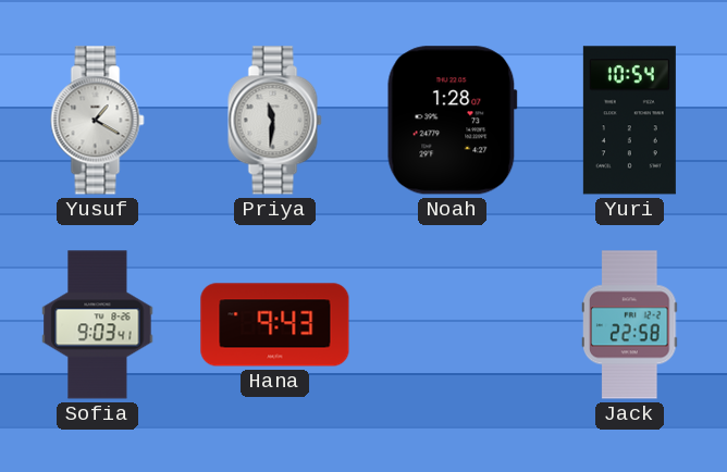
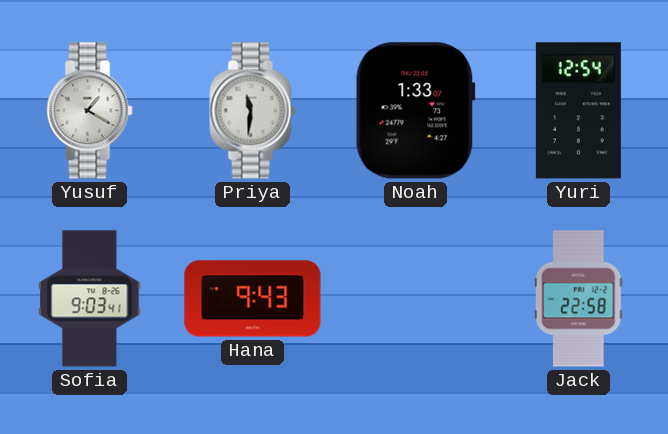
Noah: 1:28 -> 1:33 (415, 111)
Yuri: 10:54 -> 12:54 (578, 111)
